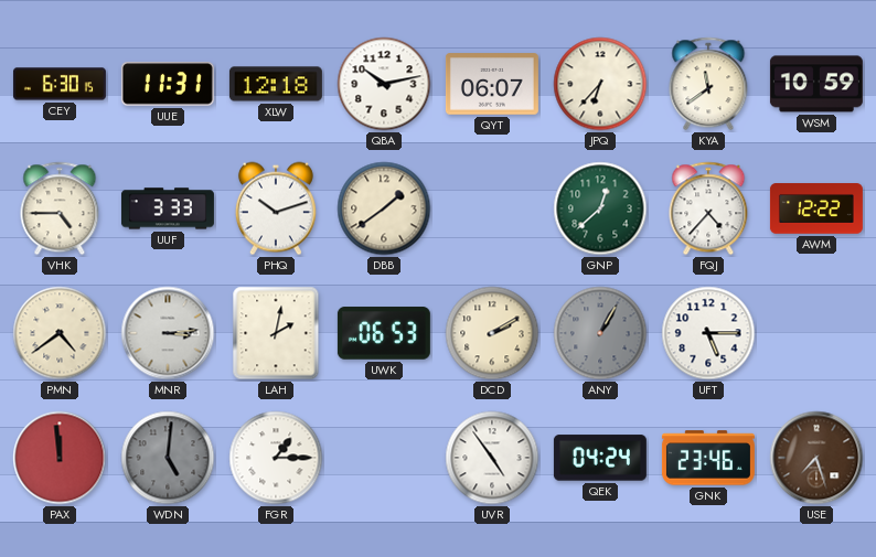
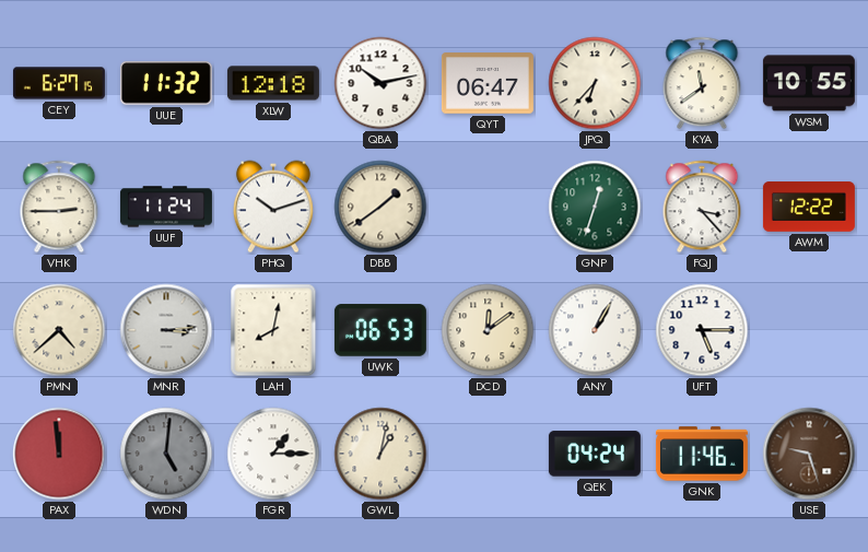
CEY: 6:30 -> 6:27 (59, 83)
UUE: 11:31 -> 11:32 (166, 83)
QYT: 06:07 -> 06:47 (488, 83)
WSM: 10:59 -> 10:55 (809, 83)
VHK: 4:45 -> 2:45 (59, 207)
UUF: 3:33 -> 11:24 (166, 207)
GNP: 12:38 -> 12:33 (595, 207)
FQJ: 4:37 -> 3:23 (702, 207)
PMN: 4:39 -> 4:38 (59, 330)
LAH: 2:02 -> 8:02 (273, 330)
DCD: 2:10 -> 12:09 (488, 330)
ANY dial: grey -> white (595, 330)
GWL: none -> 1:02 (380, 454)
UVR: 4:54 -> none (492, 458)
GNK: 23:46 -> 11:46 (702, 454)
USE: 7:27 -> 9:27 (809, 454)
